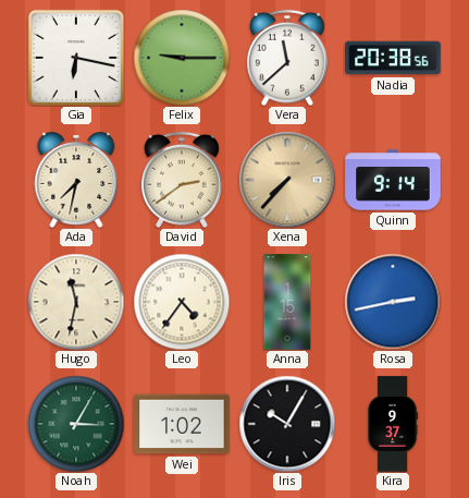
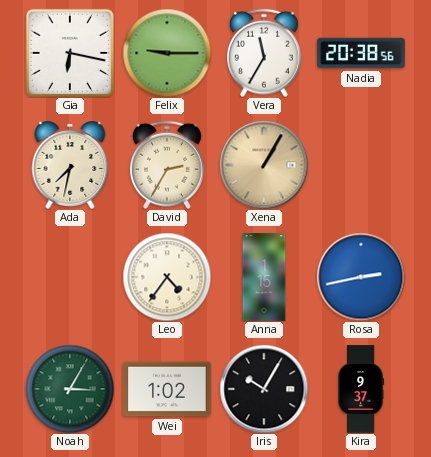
Vera: 11:38 -> 11:35 (265, 53)
David: 2:39 -> 2:35 (168, 165)
Xena: 7:37 -> 1:05 (264, 165)
Quinn: 9:14 -> none (393, 180)
Hugo: 11:32 -> none (76, 302)
